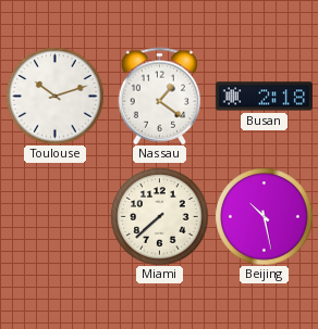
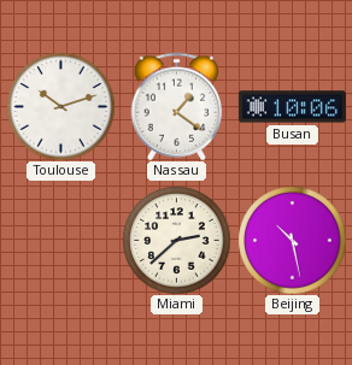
Busan: 2:18 -> 10:06 (292, 107)
Miami: 7:38 -> 2:38 (176, 240)
